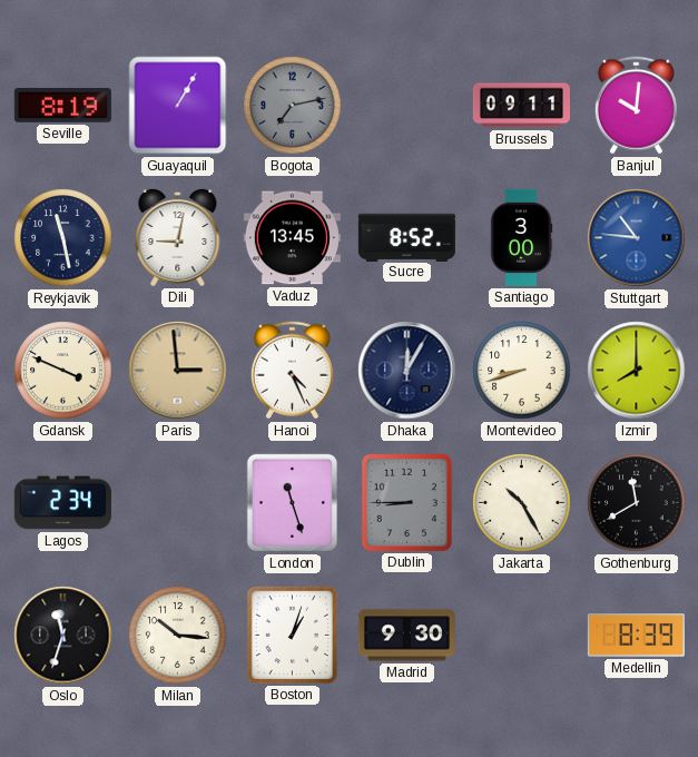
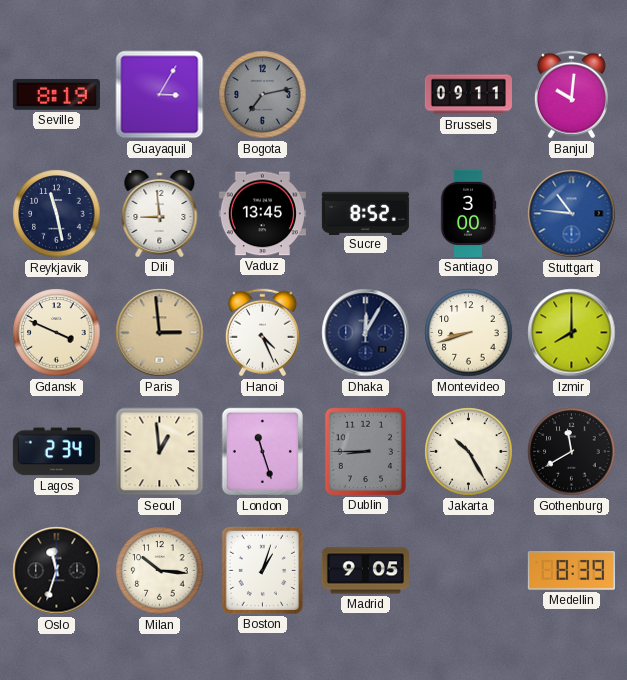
Guayaquil: 1:05 -> 3:05 (160, 95)
Dili: 9:02 -> 8:59 (160, 213)
Seoul: none -> 12:59 (160, 452)
Madrid: 9:30 -> 9:05 (365, 571)
